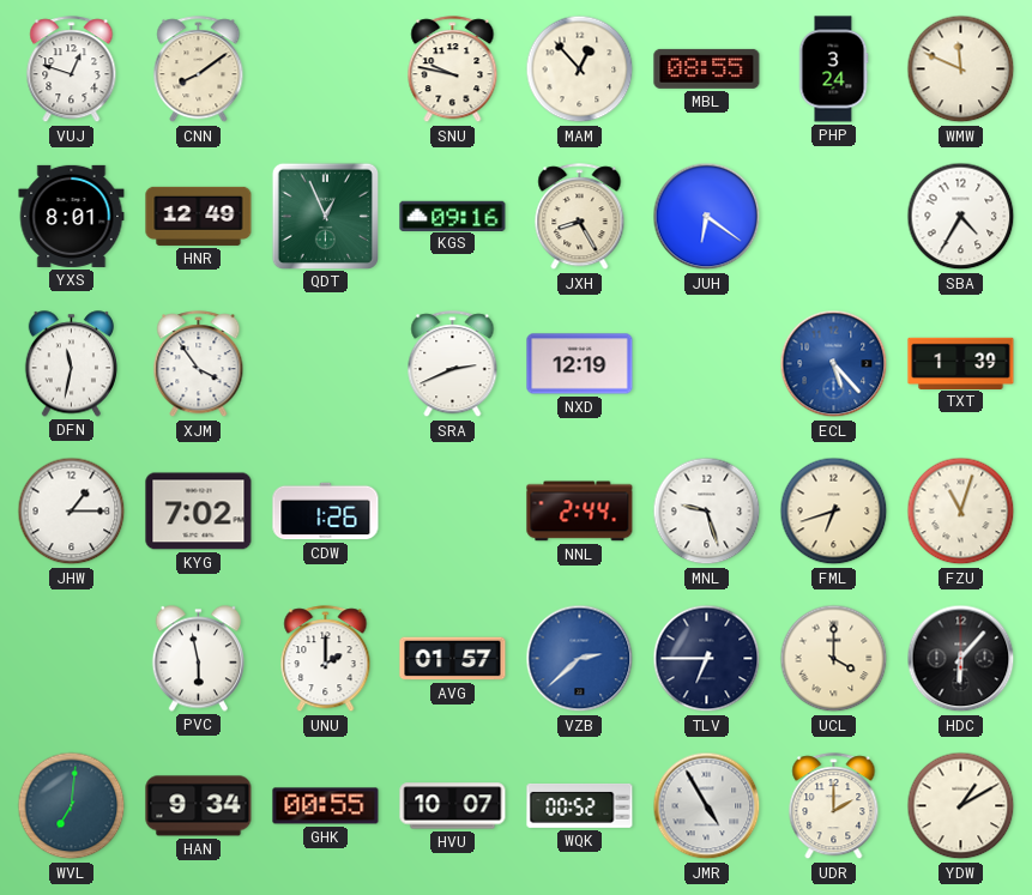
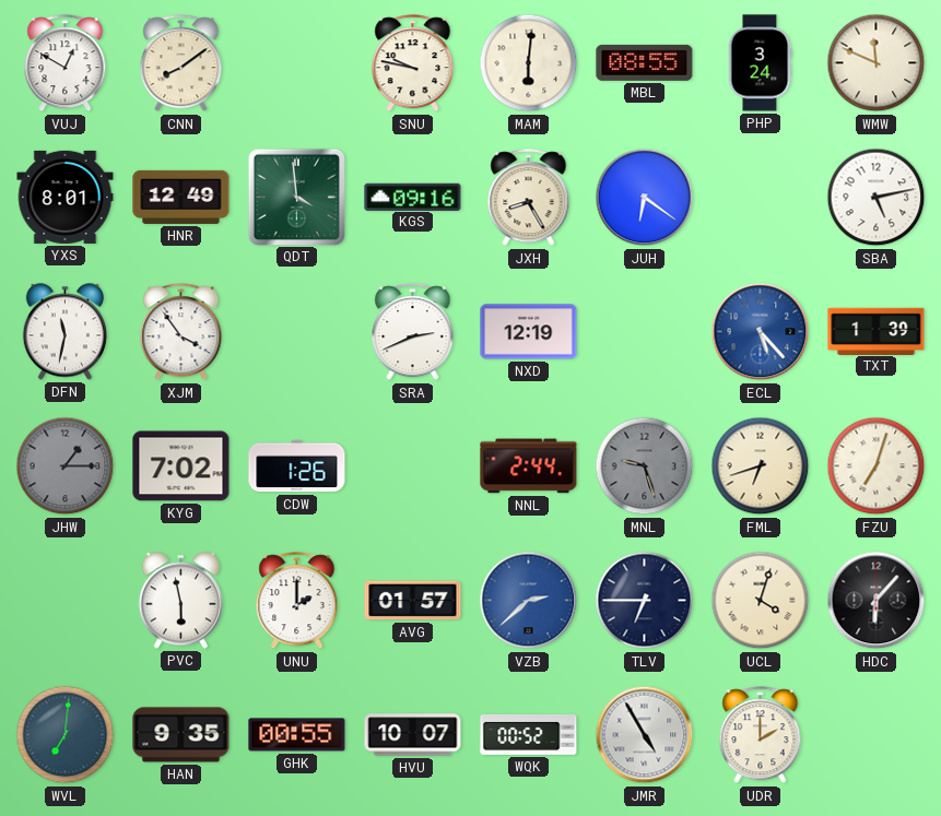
VUJ: 12:48 -> 12:50 (66, 63)
MAM: 12:53 -> 6:01 (529, 63)
QDT: 12:56 -> 3:59 (296, 197)
SBA: 4:35 -> 5:13 (877, 198)
JHW dial: white -> grey (66, 466)
MNL dial: white -> grey (645, 466)
FZU: 11:03 -> 7:03 (877, 466)
UCL: 4:00 -> 4:03 (761, 601)
HAN: 9:34 -> 9:35 (181, 735)
YDW: 1:10 -> none (961, 806)
